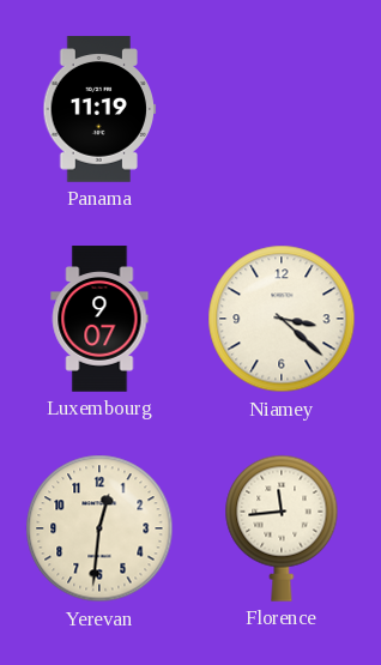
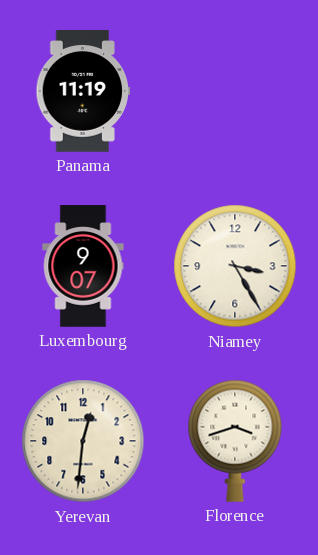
Niamey: 3:22 -> 3:25 (235, 266)
Florence: 11:44 -> 3:42 (235, 441)
